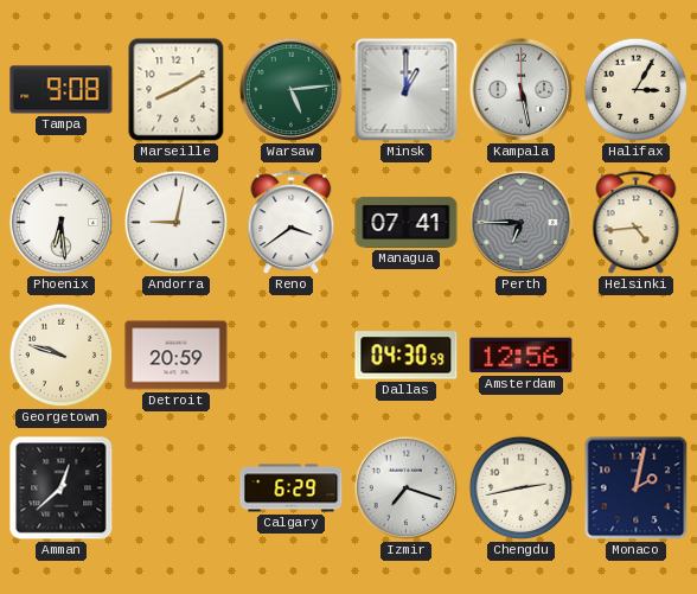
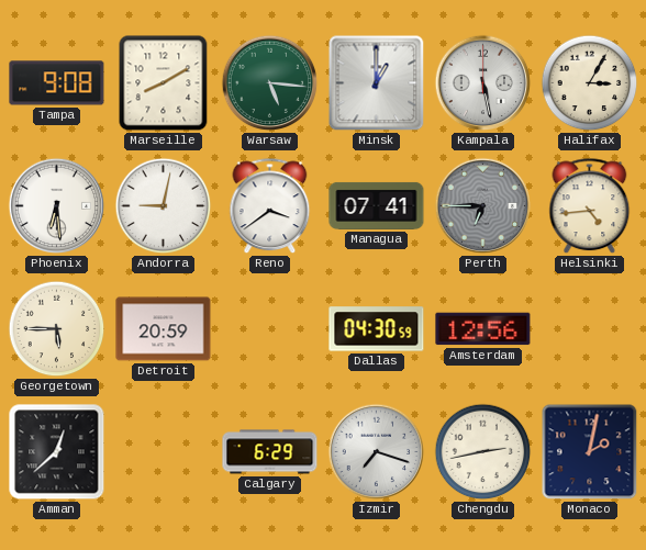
Warsaw: 5:14 -> 5:16 (270, 83)
Georgetown: 9:48 -> 5:45 (57, 329)
